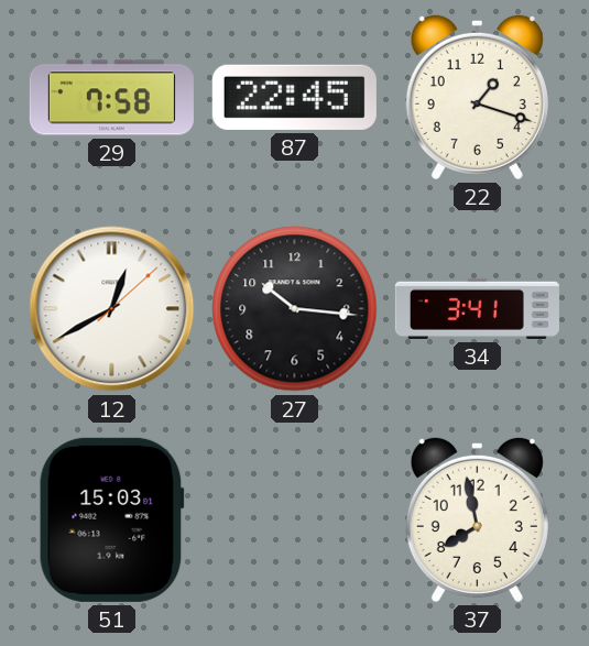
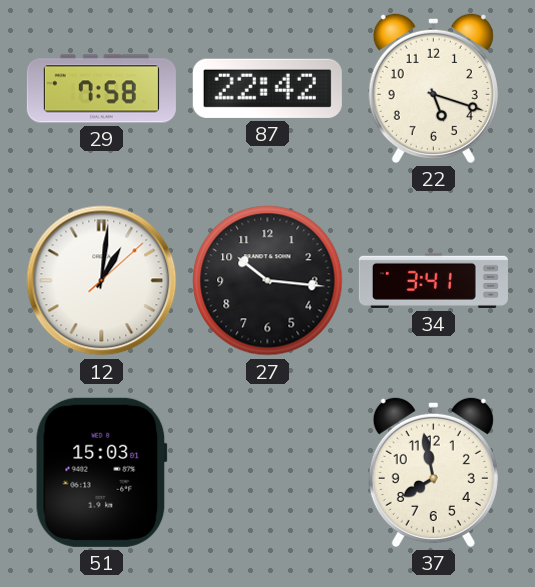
87: 22:45 -> 22:42 (267, 88)
22: 1:18 -> 5:18 (433, 88)
12: 12:40 -> 1:01 (102, 281)
